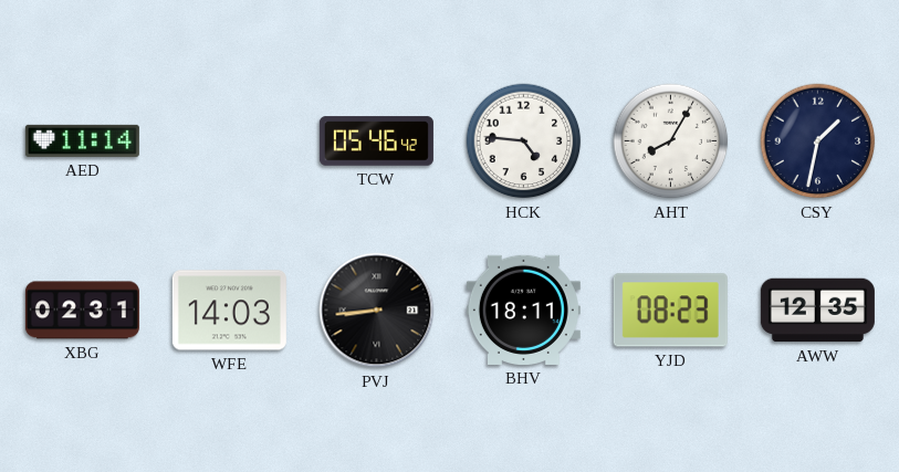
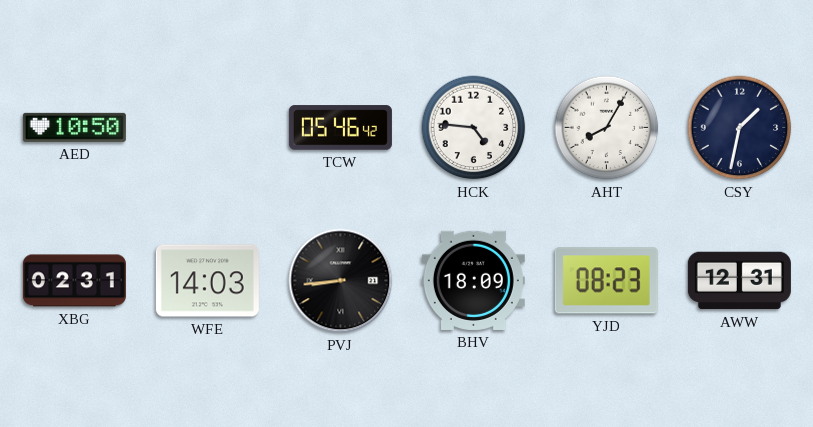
AED: 11:14 -> 10:50 (74, 127)
BHV: 18:11 -> 18:09 (473, 280)
AWW: 12:35 -> 12:31 (739, 281)
